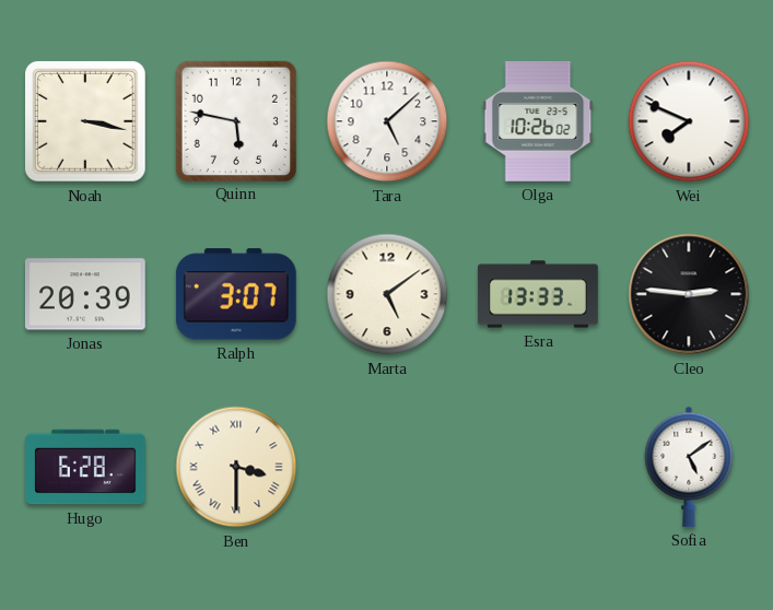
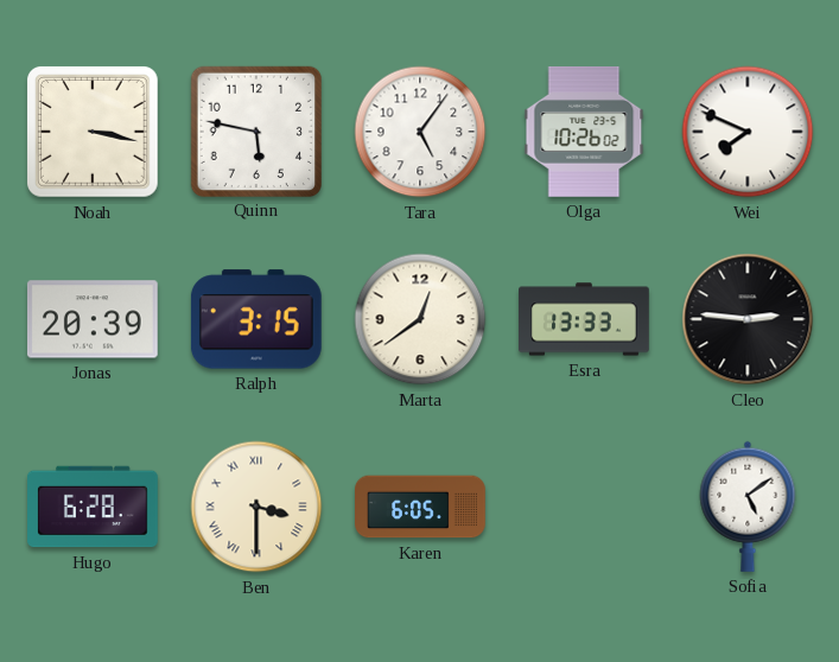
Tara: 5:08 -> 5:06 (420, 132)
Ralph: 3:07 -> 3:15 (256, 319)
Marta: 5:09 -> 12:39 (420, 319)
Karen: none -> 6:05 (421, 507)
